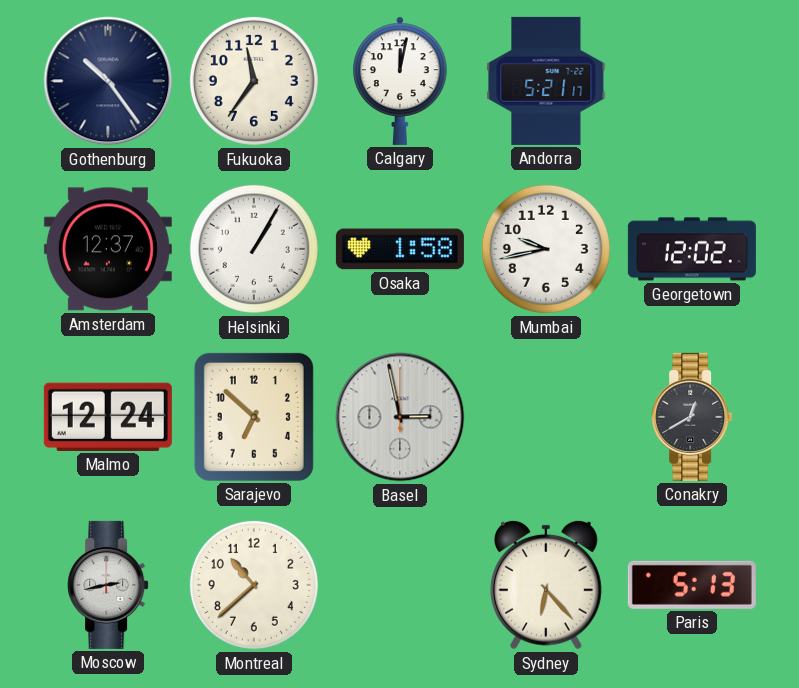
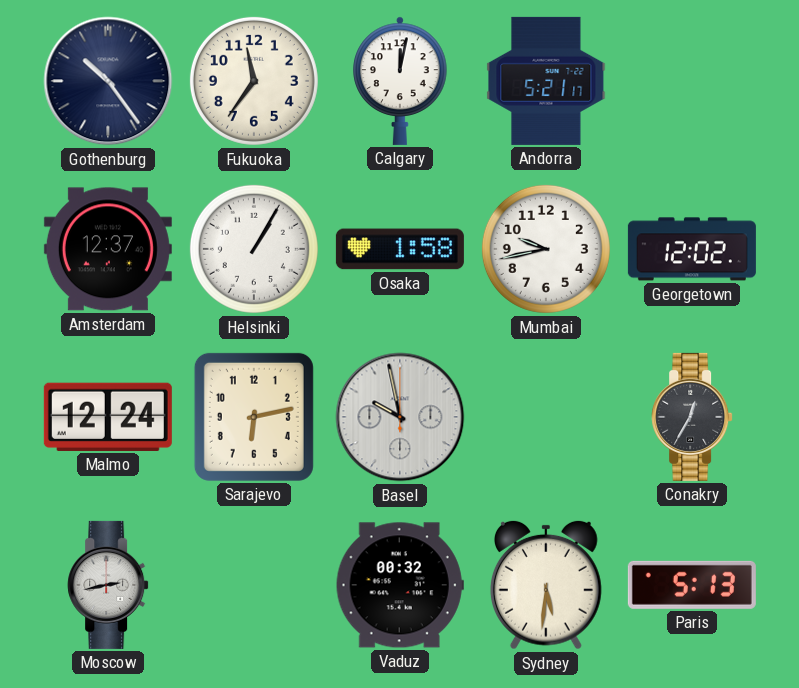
Sarajevo: 6:52 -> 6:13 (254, 417)
Basel: 2:58 -> 9:58 (400, 417)
Conakry: 12:40 -> 12:35 (692, 417)
Montreal: 10:38 -> none (254, 585)
Vaduz: none -> 00:32 (400, 585)
Sydney: 6:23 -> 5:31 (546, 585)
